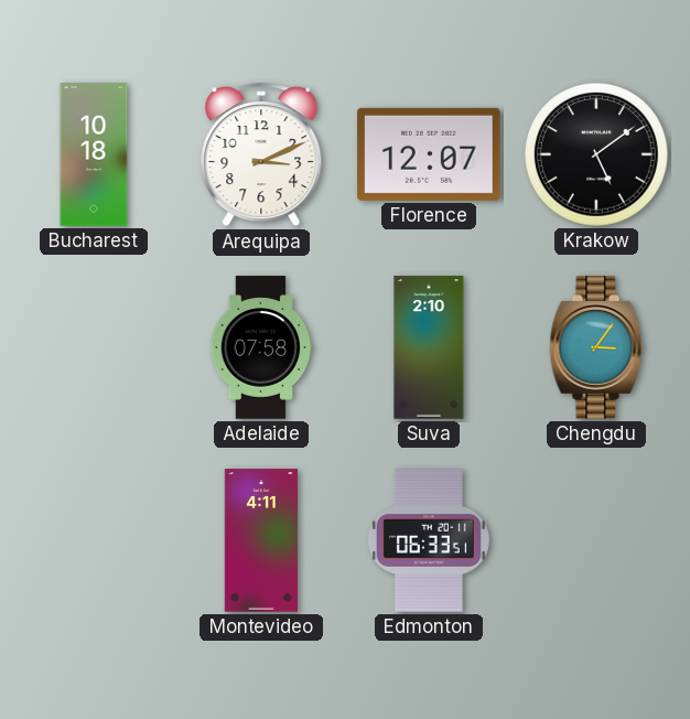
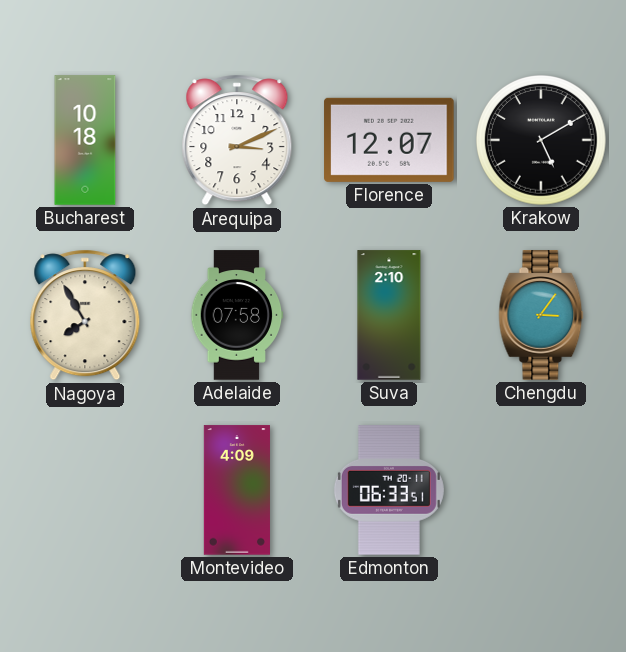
Krakow: 5:09 -> 5:10 (542, 141)
Nagoya: none -> 7:55 (85, 315)
Montevideo: 4:11 -> 4:09 (237, 490)
